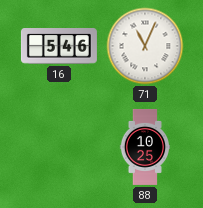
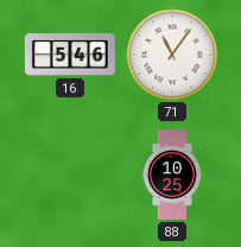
71: 11:04 -> 11:06 (172, 55)
